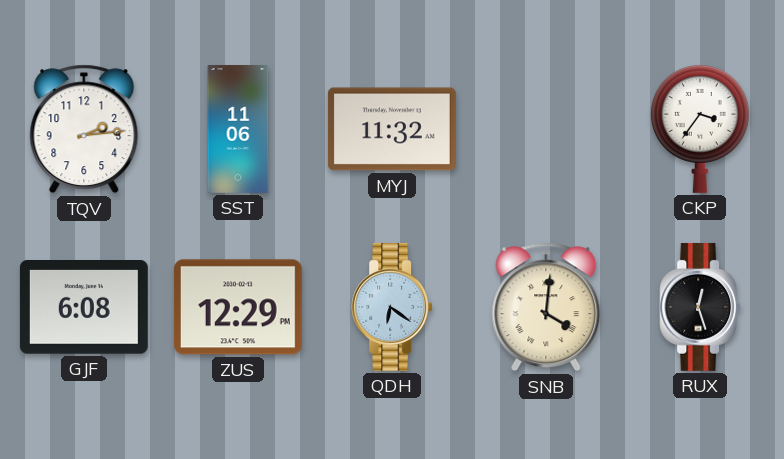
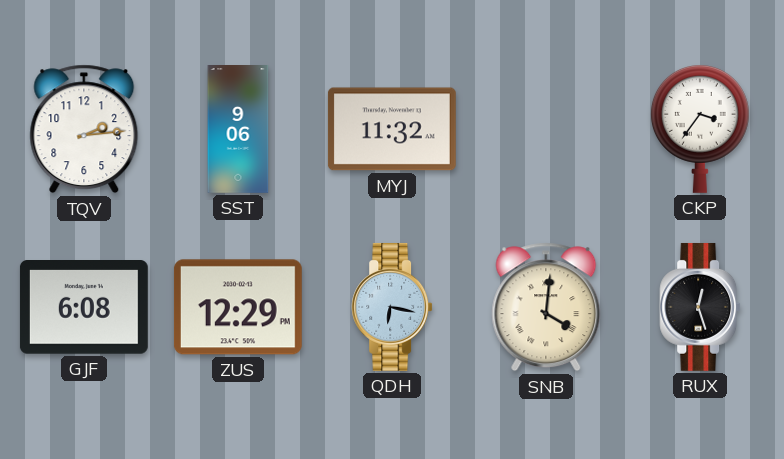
SST: 11:06 -> 9:06 (238, 130)
QDH: 6:21 -> 6:17 (392, 307)
